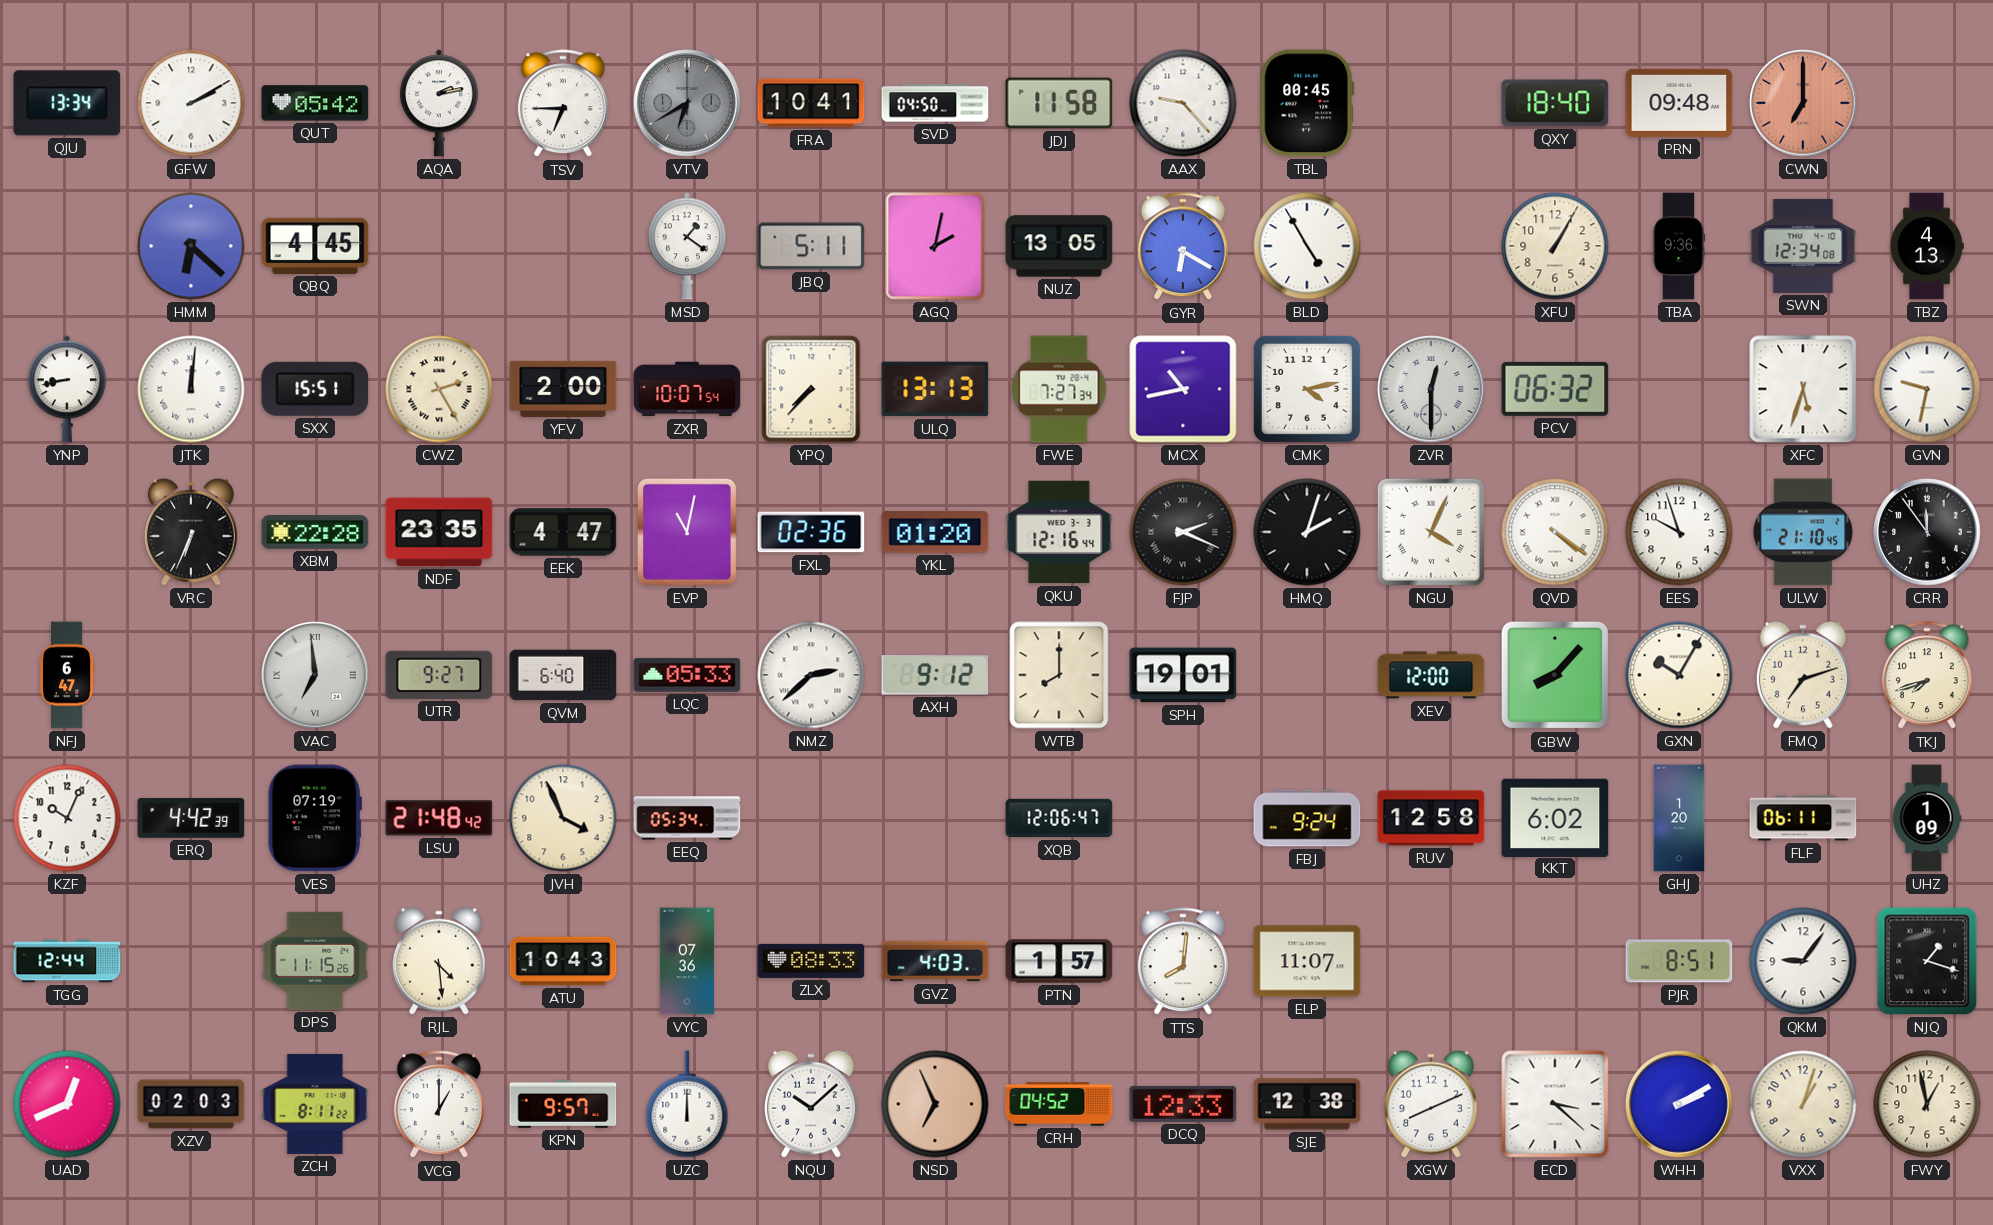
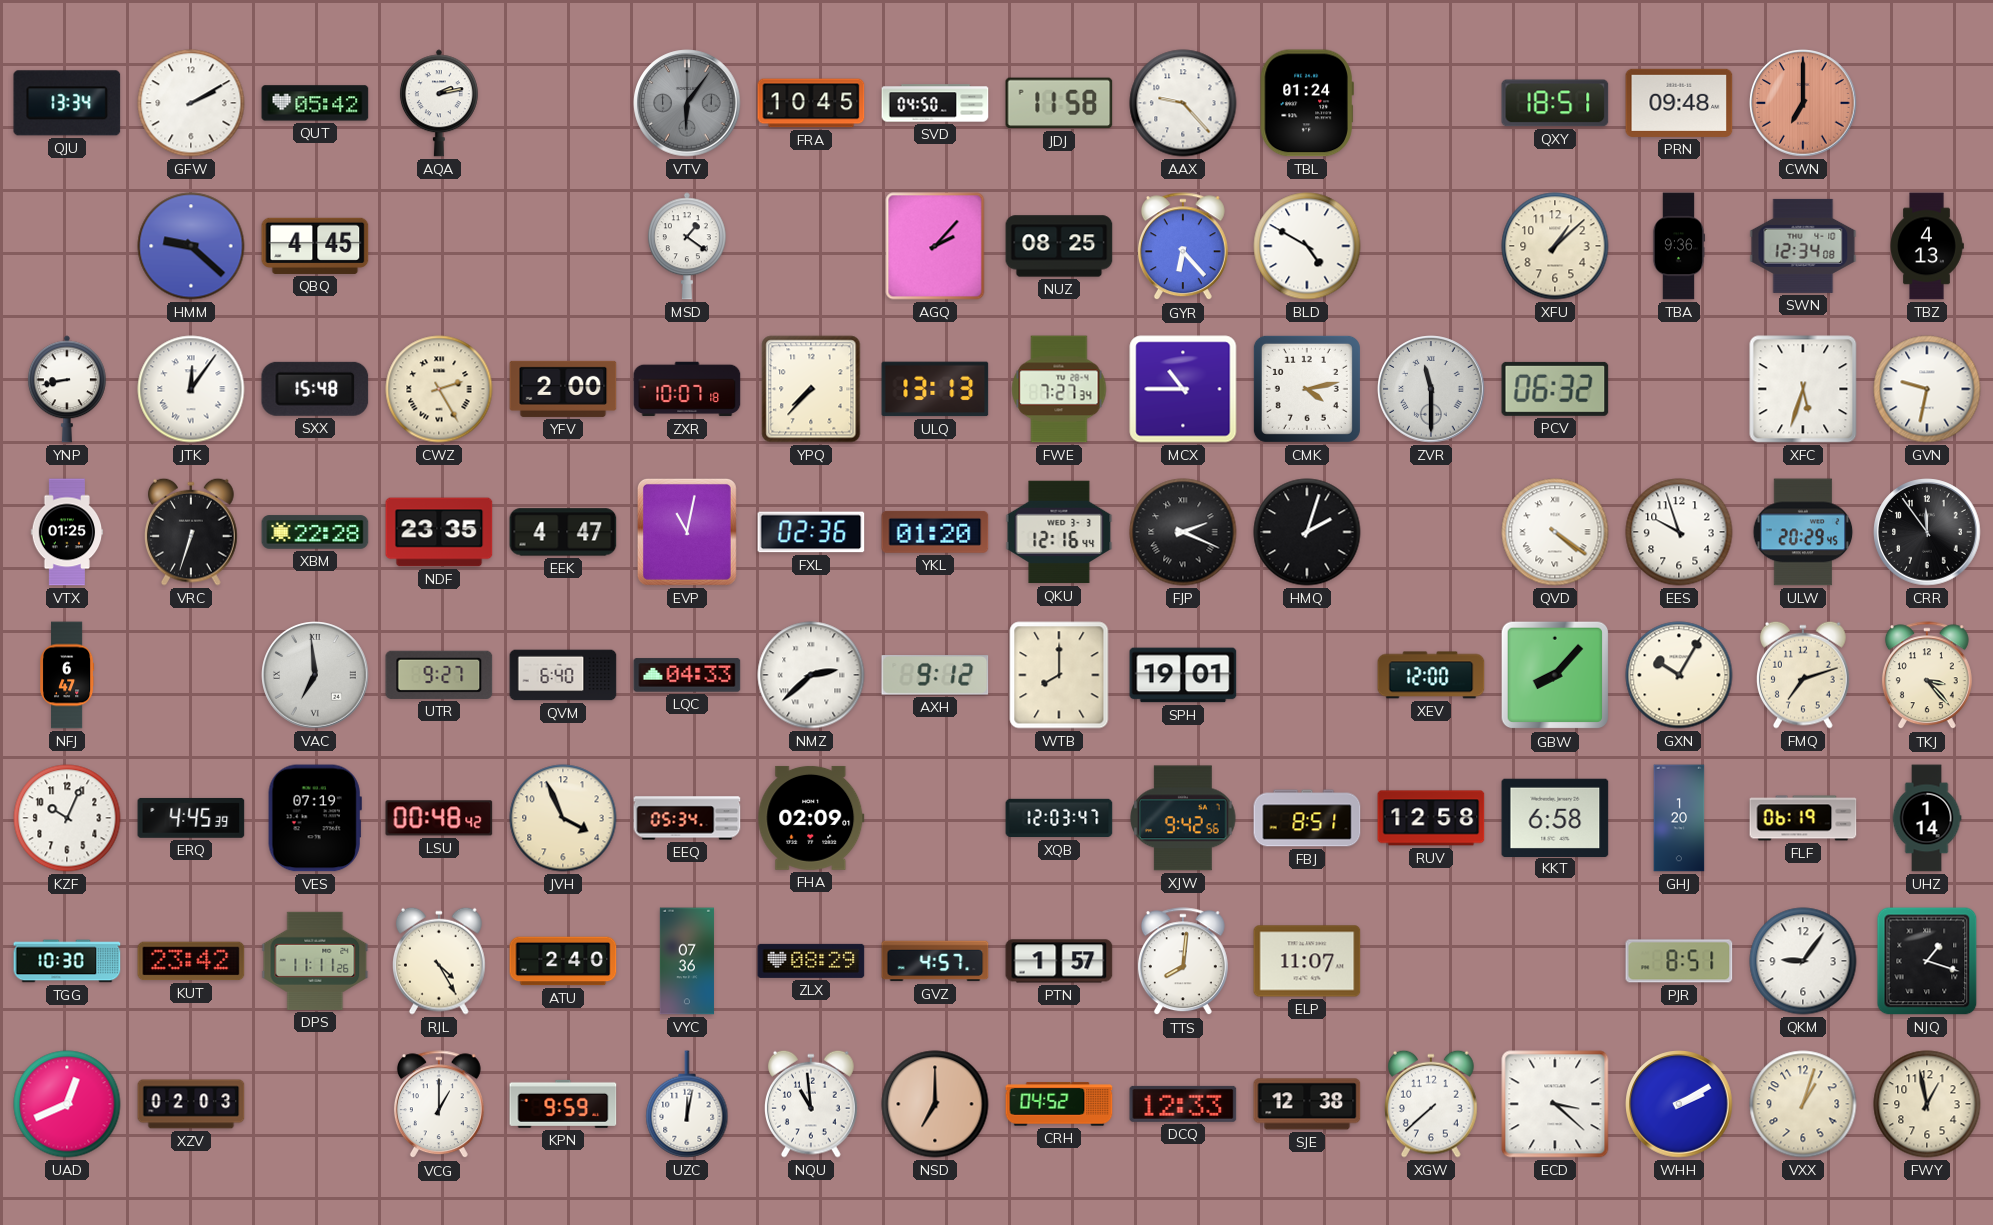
TSV: 6:45 -> none (563, 104)
VTV: 6:40 -> 6:06 (687, 103)
FRA: 10:41 -> 10:45 (811, 103)
TBL: 00:45 -> 01:24 (1307, 103)
QXY: 18:40 -> 18:51 (1555, 103)
HMM: 6:22 -> 9:22 (191, 246)
JBQ: 5:11 -> none (811, 246)
AGQ: 2:02 -> 2:07 (935, 246)
NUZ: 13:05 -> 08:25 (1059, 246)
GYR: 6:20 -> 6:23 (1183, 247)
BLD: 4:55 -> 4:50 (1307, 246)
XFU: 1:05 -> 1:08 (1555, 246)
JTK: 12:01 -> 12:06 (191, 389)
SXX: 15:51 -> 15:48 (315, 389)
ZXR: 10:07:54 -> 10:07:18 (687, 389)
MCX: 10:43 -> 10:45 (1183, 389)
ZVR: 12:30 -> 11:30 (1431, 389)
VTX: none -> 01:25 (67, 532)
VRC: 6:34 -> 6:33 (192, 532)
NGU: 4:04 -> none (1431, 532)
ULW: 21:10 -> 20:29 (1803, 532)
LQC: 05:33 -> 04:33 (687, 675)
TKJ: 7:42 -> 3:23 (1927, 676)
ERQ: 4:42 -> 4:45 (191, 818)
LSU: 21:48 -> 00:48 (439, 818)
FHA: none -> 02:09 (811, 818)
XQB: 12:06 -> 12:03 (1059, 818)
XJW: none -> 9:42 (1184, 818)
FBJ: 9:24 -> 8:51 (1307, 818)
KKT: 6:02 -> 6:58 (1555, 817)
FLF: 06:11 -> 06:19 (1803, 818)
UHZ: 1:09 -> 1:14 (1927, 818)
TGG: 12:44 -> 10:30 (67, 961)
KUT: none -> 23:42 (191, 961)
DPS: 11:15 -> 11:11 (315, 961)
RJL: 4:29 -> 4:25 (440, 961)
ATU: 10:43 -> 2:40 (563, 961)
ZLX: 08:33 -> 08:29 (811, 961)
GVZ: 4:03 -> 4:57 (935, 961)
ZCH: 8:11 -> none (315, 1104)
KPN: 9:57 -> 9:59 (563, 1104)
UZC: 12:00 -> 12:02 (687, 1104)
NQU: 10:08 -> 10:59 (812, 1104)
NSD: 6:56 -> 7:00 (935, 1104)
XGW: 8:11 -> 7:38 (1432, 1104)
